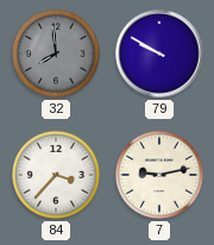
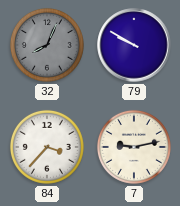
32: 7:59 -> 8:04 (47, 45)
